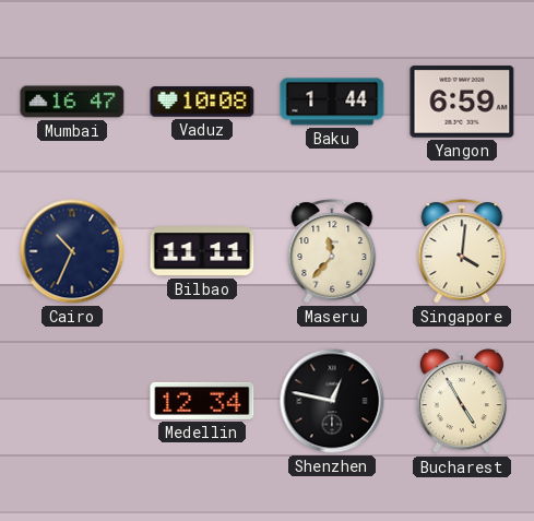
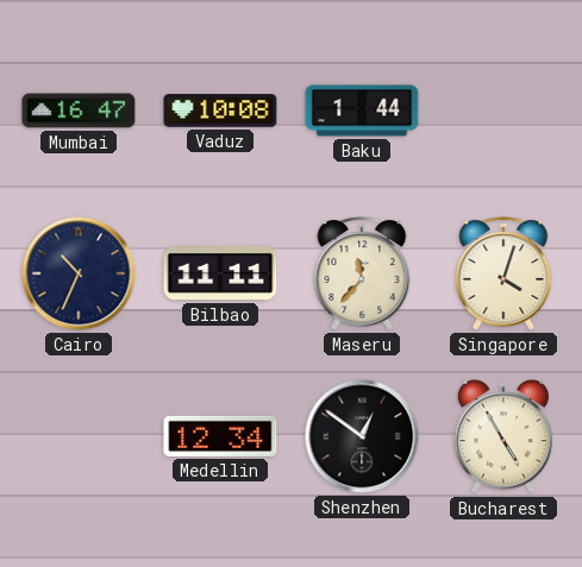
Yangon: 6:59 -> none (462, 102)
Singapore: 4:01 -> 4:03 (503, 273)
Shenzhen: 12:47 -> 12:51 (362, 436)
